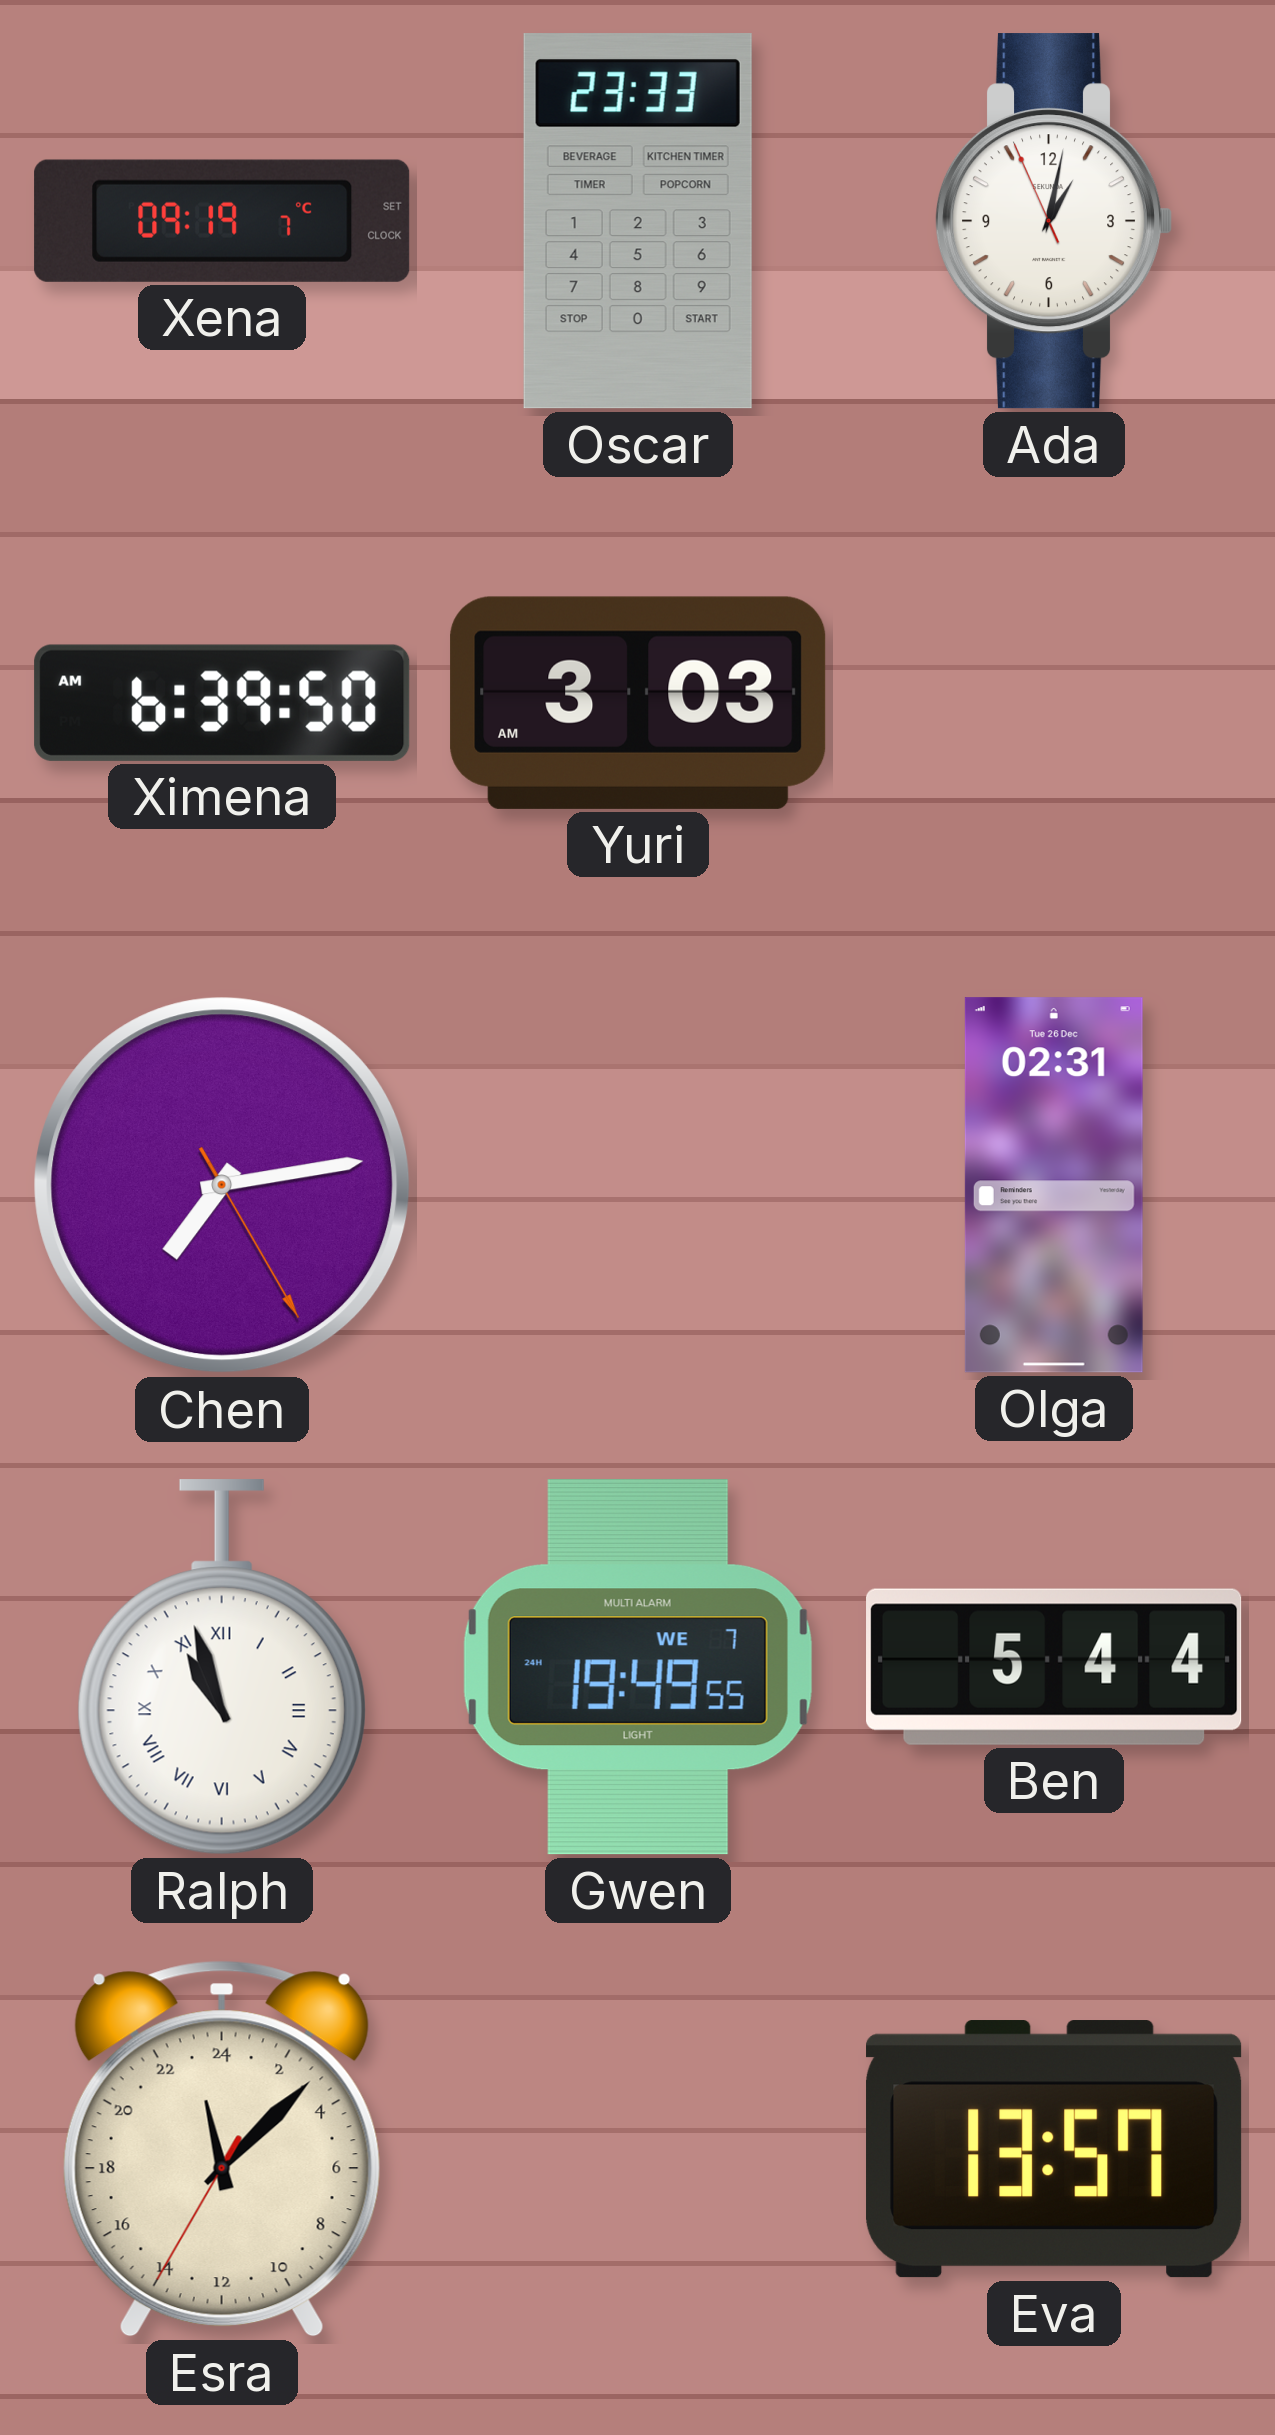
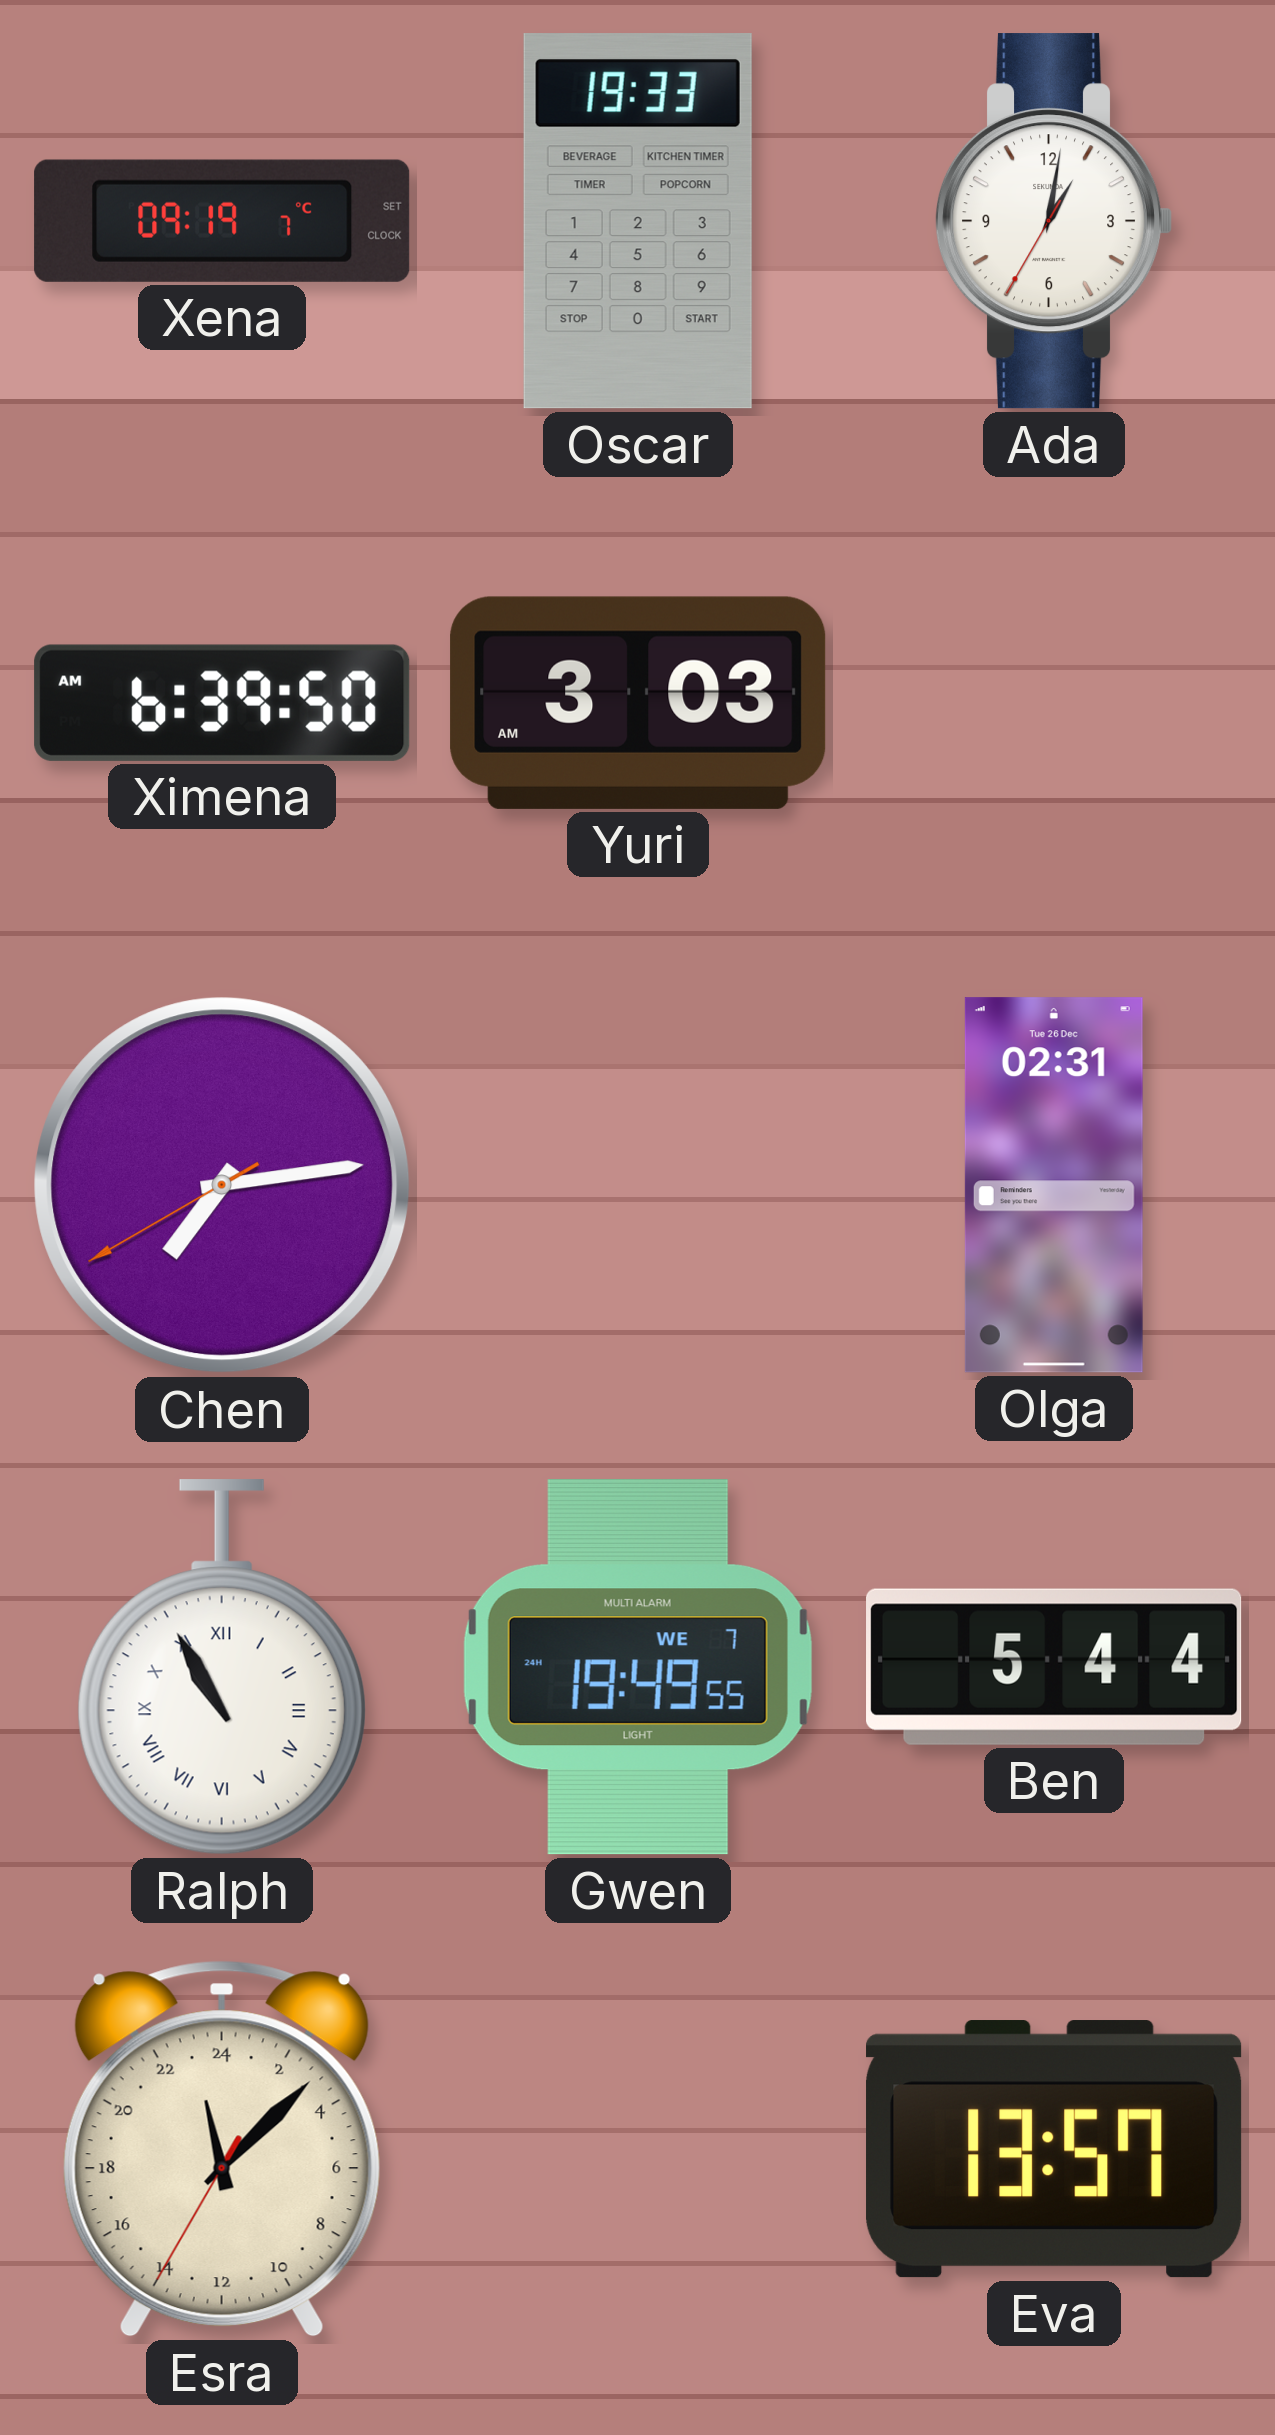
Oscar: 23:33 -> 19:33 (638, 221)
Ada: 1:01:56 -> 1:01:35 (1054, 221)
Chen: 7:13:25 -> 7:13:40 (222, 1185)
Ralph: 10:57 -> 10:55 (222, 1667)
